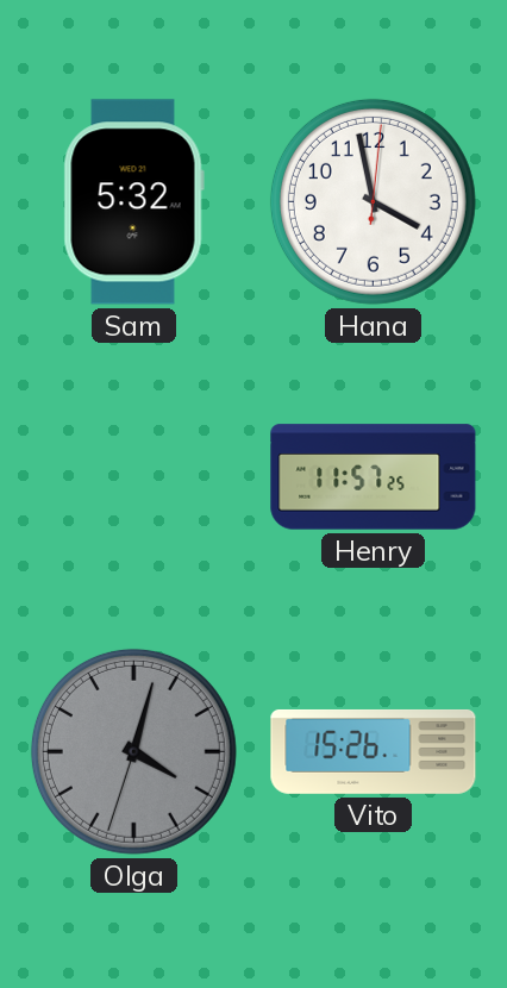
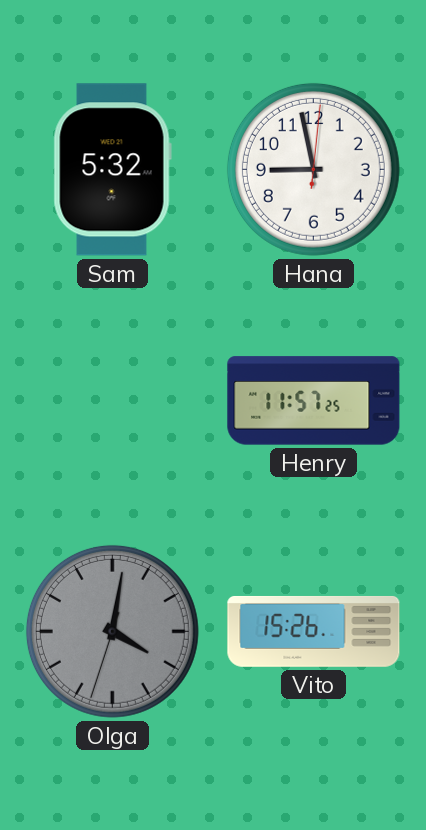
Hana: 3:58 -> 8:58 (313, 169)
Olga: 4:02 -> 4:01 (112, 631)
